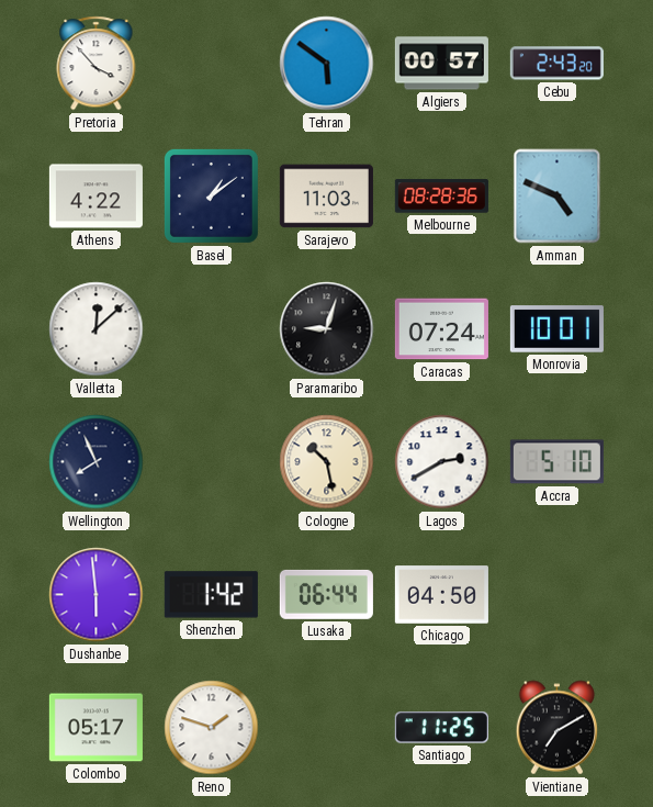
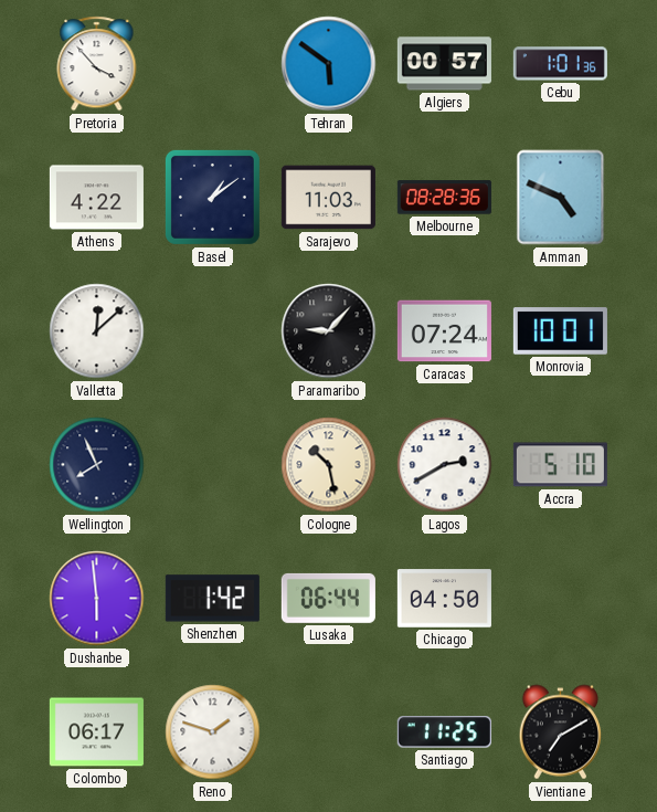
Cebu: 2:43 -> 1:01 (560, 64)
Paramaribo: 9:03 -> 9:07 (329, 331)
Colombo: 05:17 -> 06:17 (96, 732)
